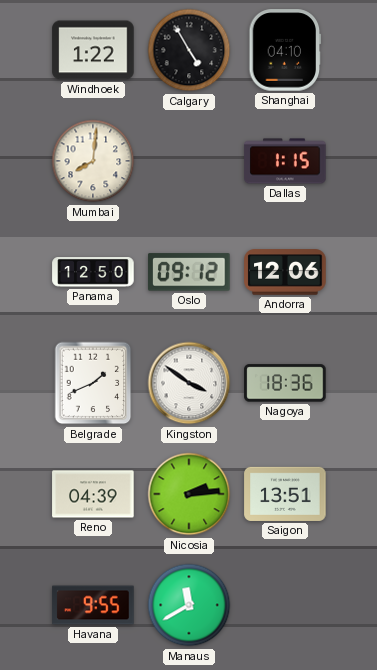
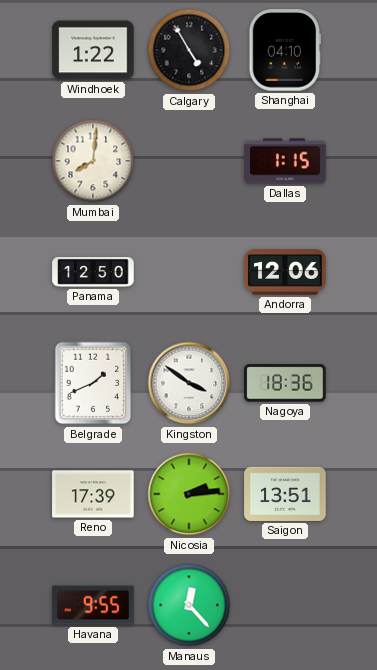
Oslo: 09:12 -> none (189, 272)
Reno: 04:39 -> 17:39 (93, 494)
Manaus: 11:40 -> 12:23 (189, 605)
